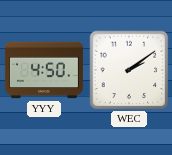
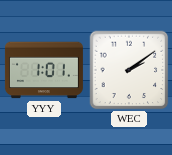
YYY: 4:50 -> 1:01 (44, 70)
